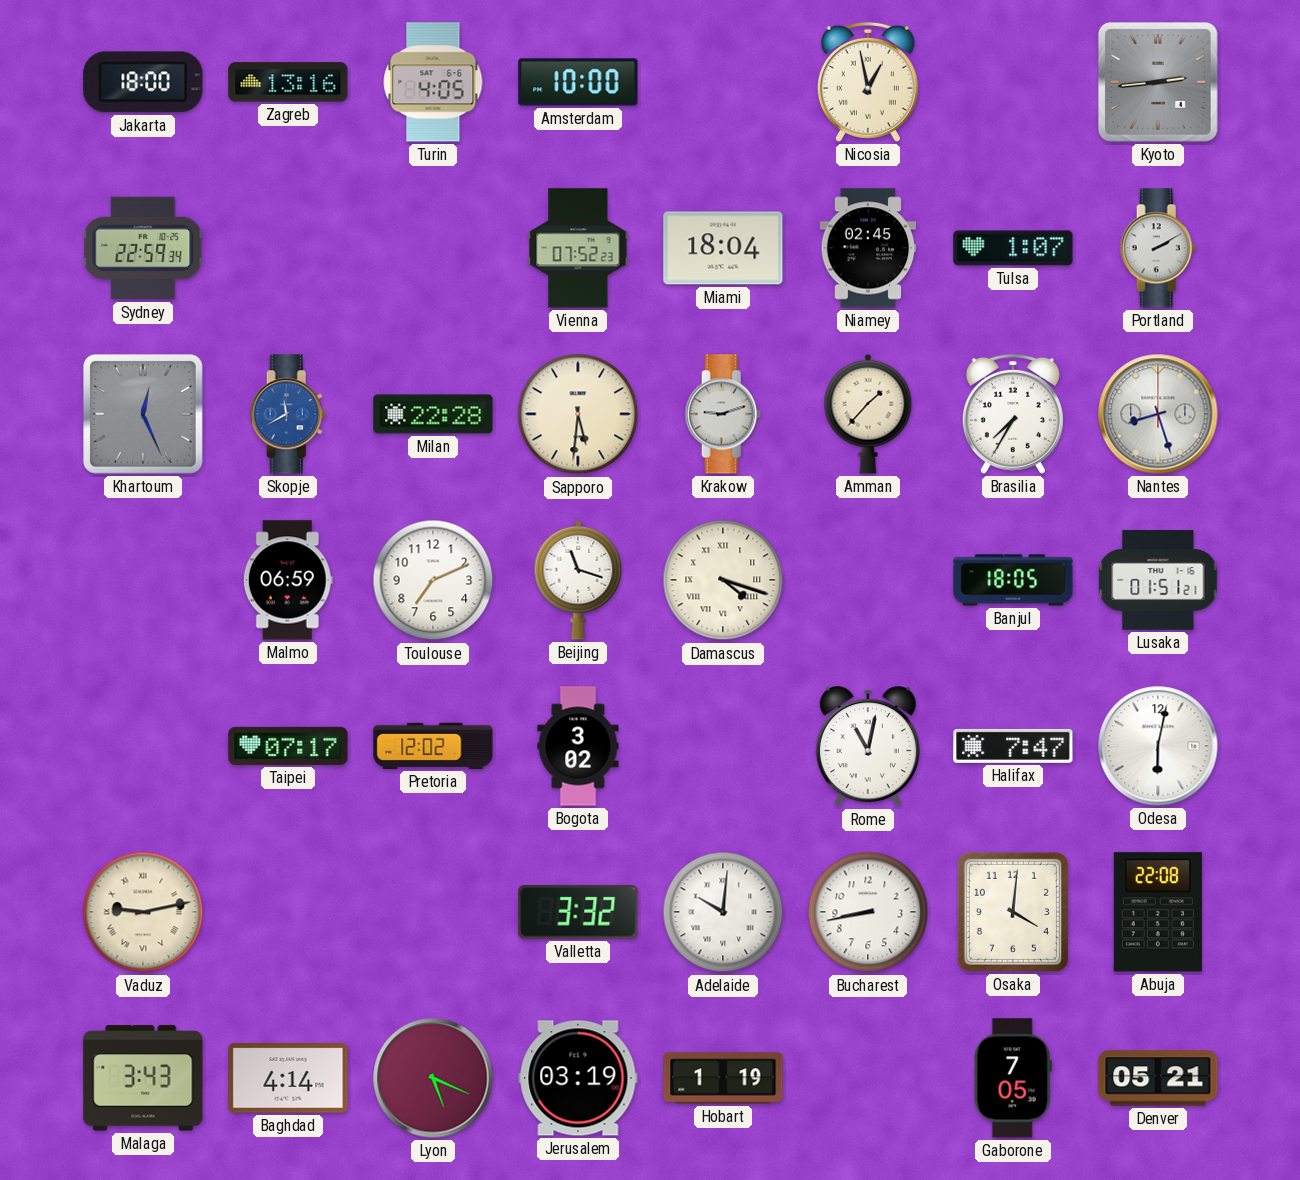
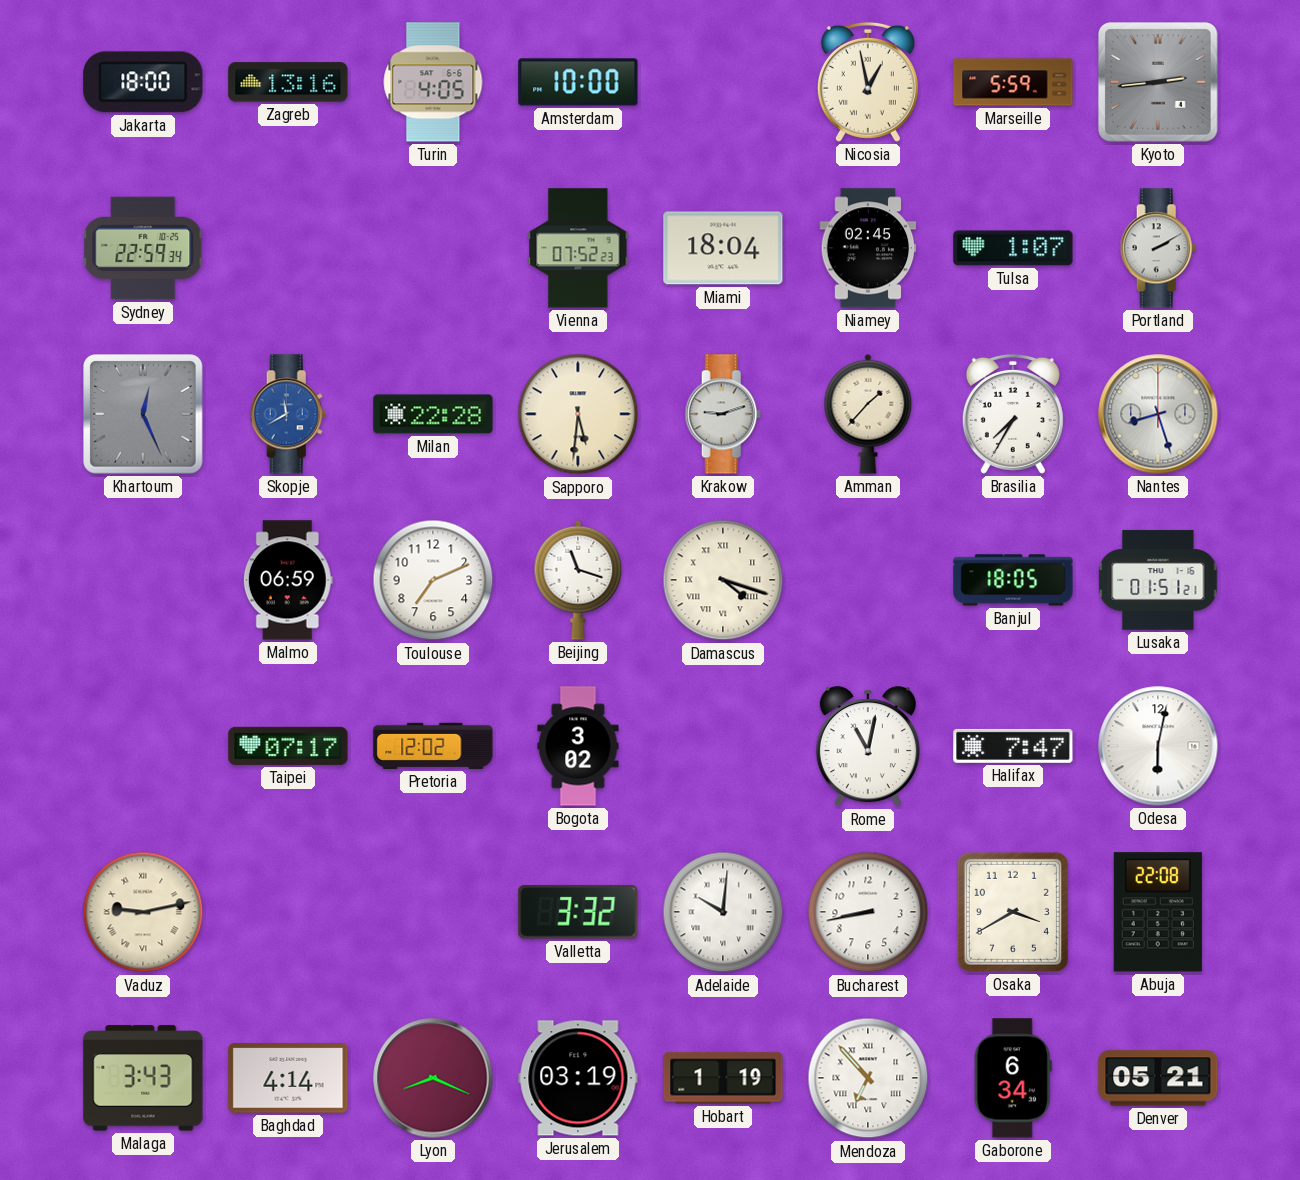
Marseille: none -> 5:59 (1013, 82)
Osaka: 4:01 -> 3:40 (1013, 912)
Lyon: 5:19 -> 8:19 (433, 1078)
Mendoza: none -> 6:53 (868, 1078)
Gaborone: 7:05 -> 6:34 (1013, 1078)
